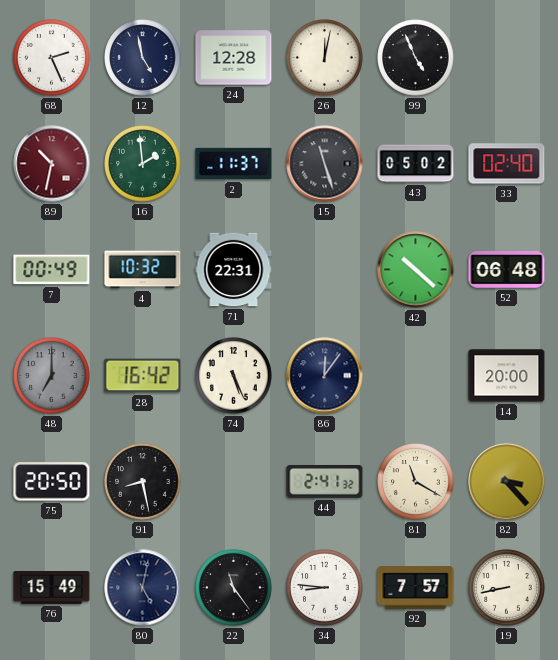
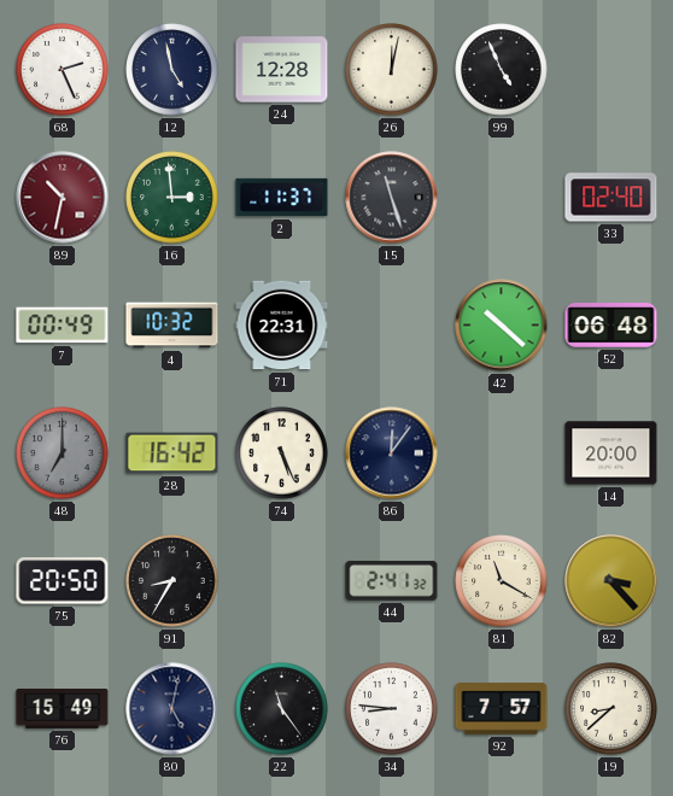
16: 1:59 -> 2:59 (172, 198)
43: 05:02 -> none (416, 164)
91: 8:28 -> 8:35 (172, 581)
19: 8:43 -> 8:38 (611, 709)
